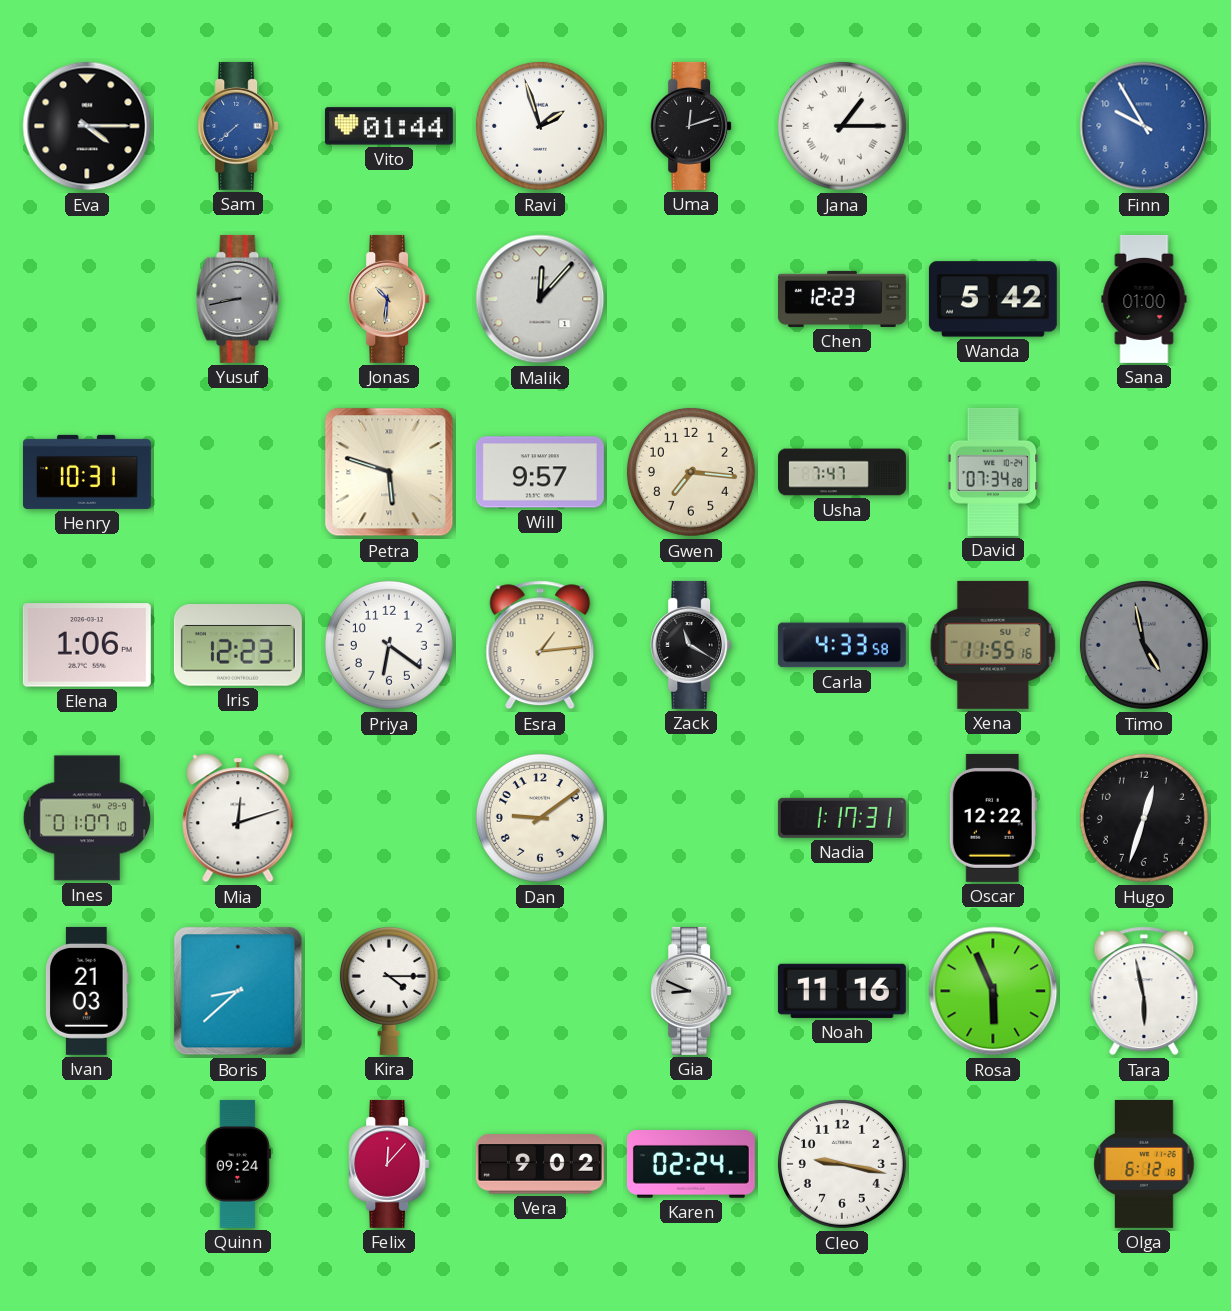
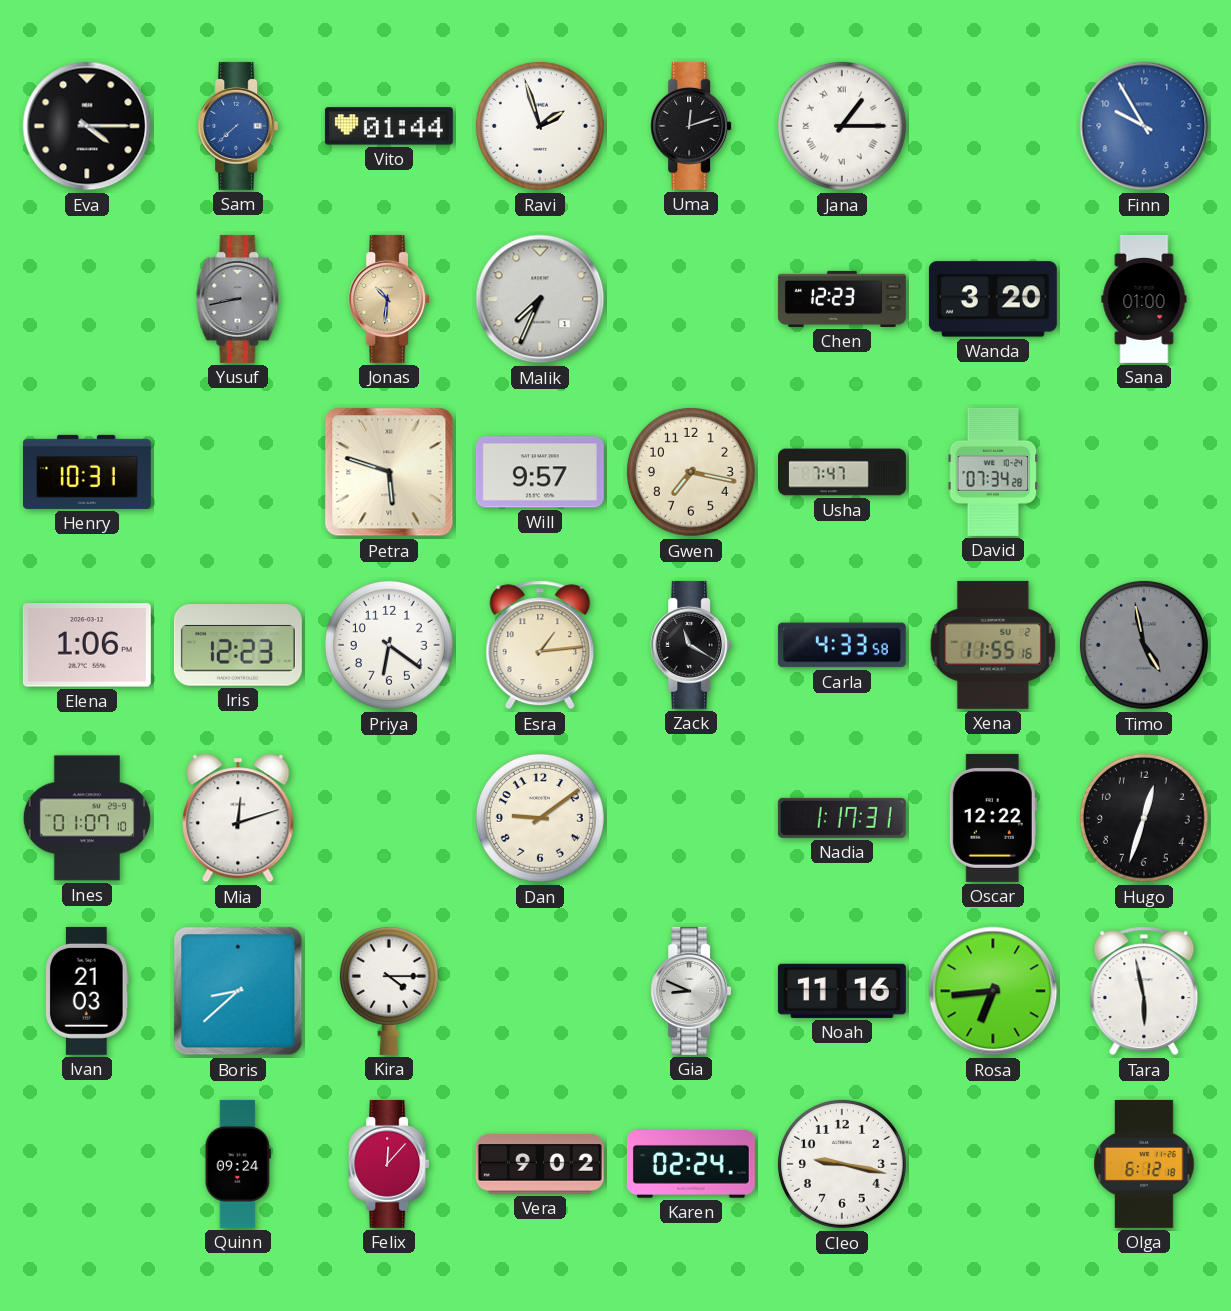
Malik: 12:07 -> 7:34 (540, 299)
Wanda: 5:42 -> 3:20 (993, 299)
Gwen: 7:16 -> 7:17 (691, 472)
Rosa: 5:56 -> 6:44 (993, 991)
